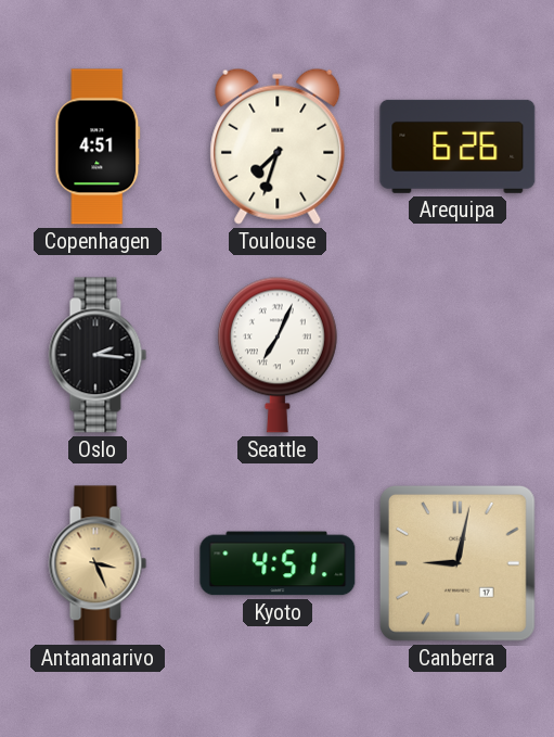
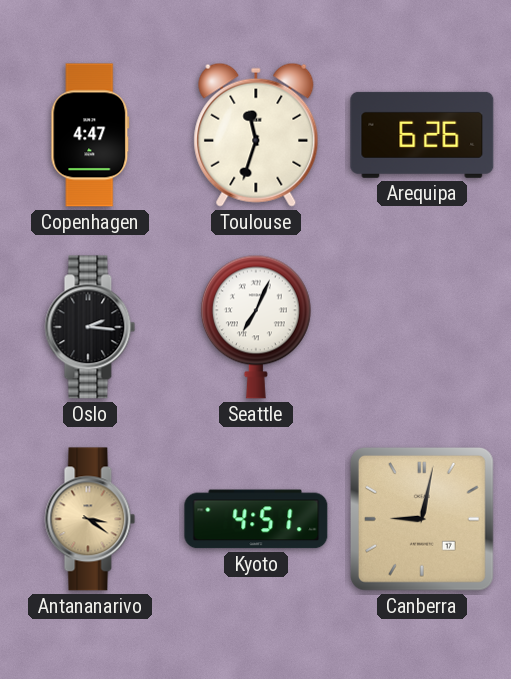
Copenhagen: 4:51 -> 4:47 (90, 135)
Toulouse: 7:33 -> 11:33 (256, 135)
Antananarivo: 3:26 -> 3:21 (90, 519)
